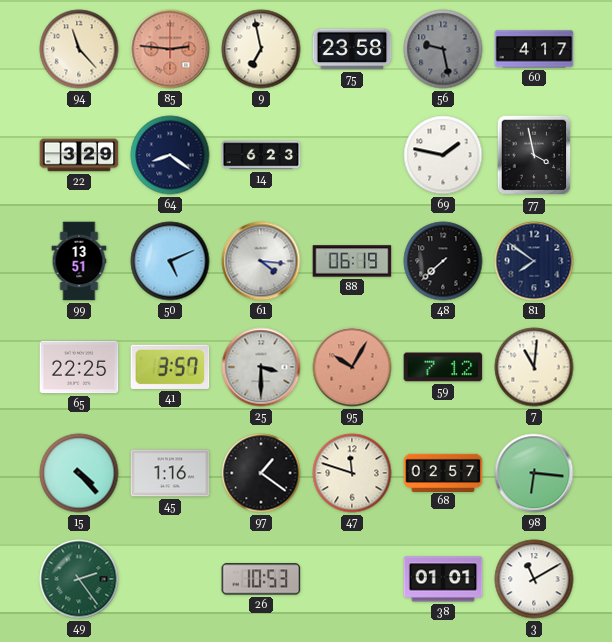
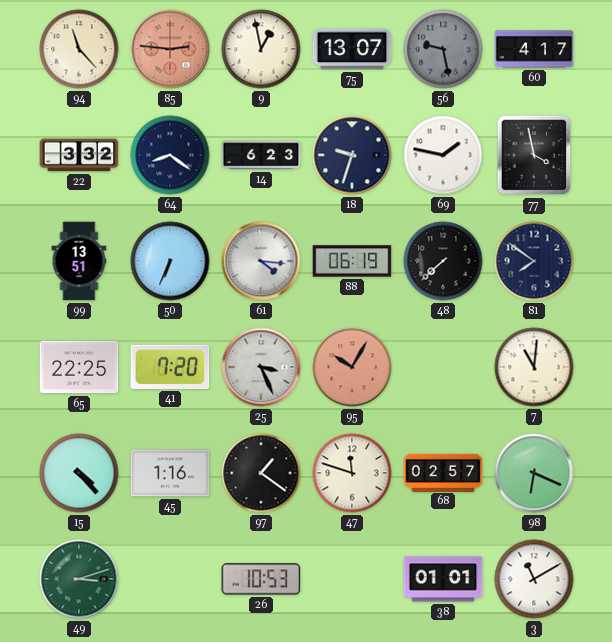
9: 6:58 -> 12:58 (261, 49)
75: 23:58 -> 13:07 (352, 49)
22: 3:29 -> 3:32 (79, 155)
18: none -> 9:33 (352, 155)
50: 5:11 -> 6:34 (170, 261)
41: 3:57 -> 7:20 (170, 367)
25: 3:30 -> 3:26 (261, 367)
59: 7:12 -> none (443, 367)
98: 6:16 -> 6:19 (534, 473)
49: 2:24 -> 3:12 (79, 579)
